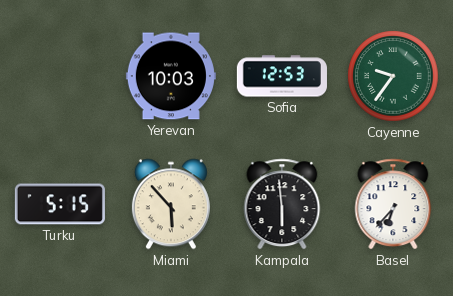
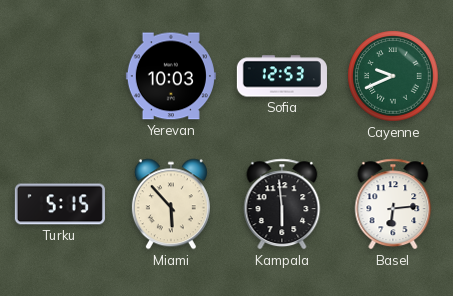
Cayenne: 9:36 -> 9:41 (393, 76)
Basel: 6:37 -> 6:14 (393, 204)
